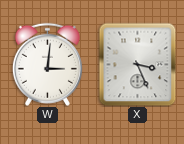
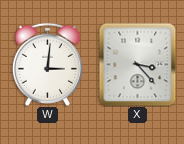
X: 3:26 -> 3:23 (138, 64)
